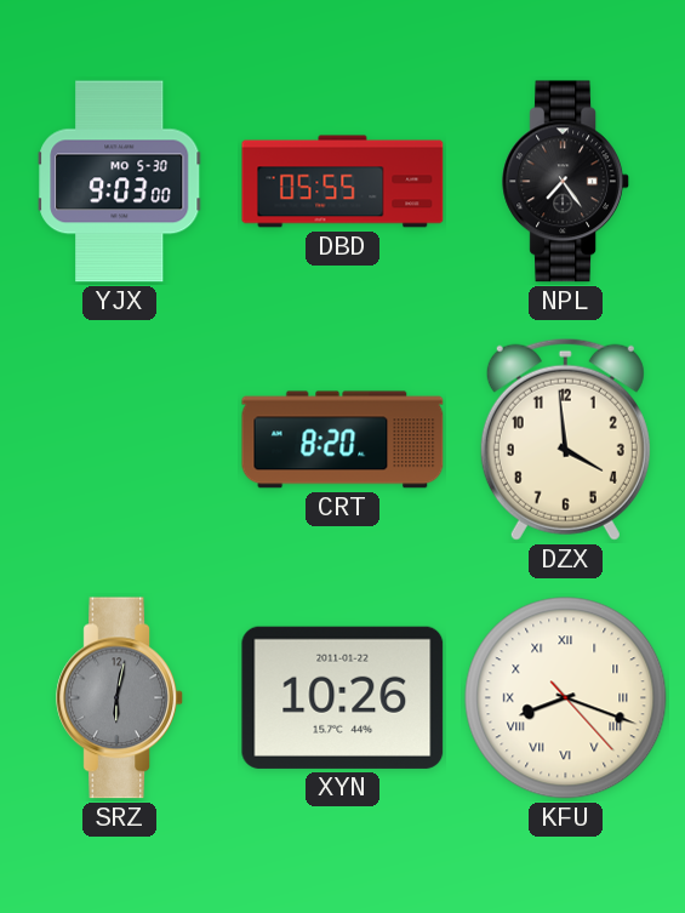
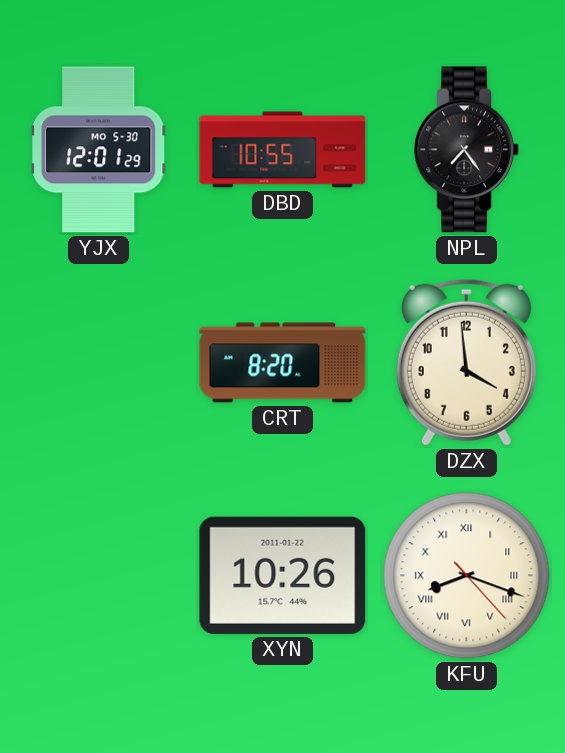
YJX: 9:03 -> 12:01 (99, 150)
DBD: 05:55 -> 10:55 (283, 150)
SRZ: 6:02 -> none (120, 698)
